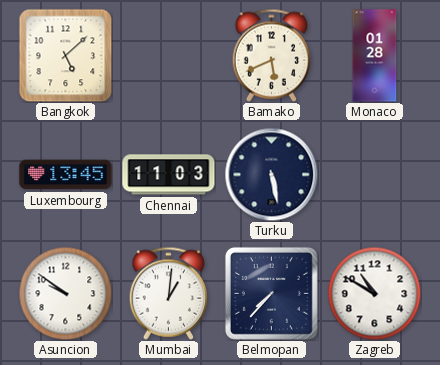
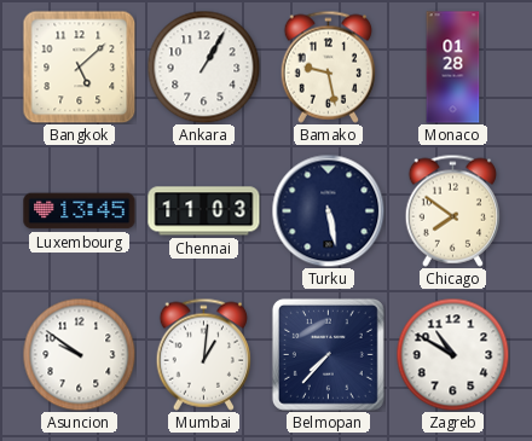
Ankara: none -> 1:05 (203, 66)
Bamako: 5:41 -> 9:28 (329, 66)
Chicago: none -> 7:51 (453, 210)
